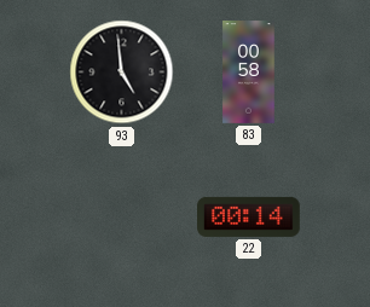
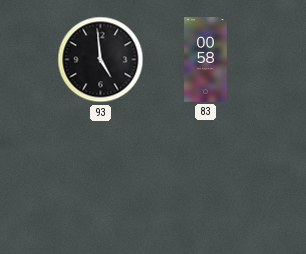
22: 00:14 -> none (249, 216)
